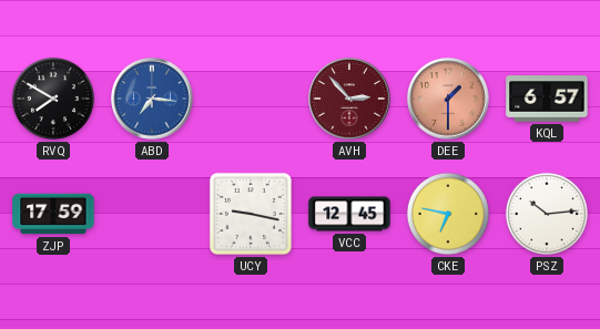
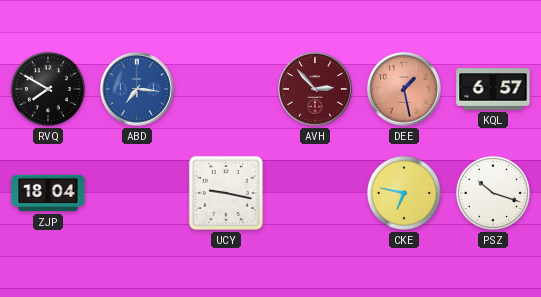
DEE: 1:30 -> 1:28 (404, 89)
ZJP: 17:59 -> 18:04 (48, 193)
VCC: 12:45 -> none (349, 214)
PSZ: 10:14 -> 10:18 (493, 193)
